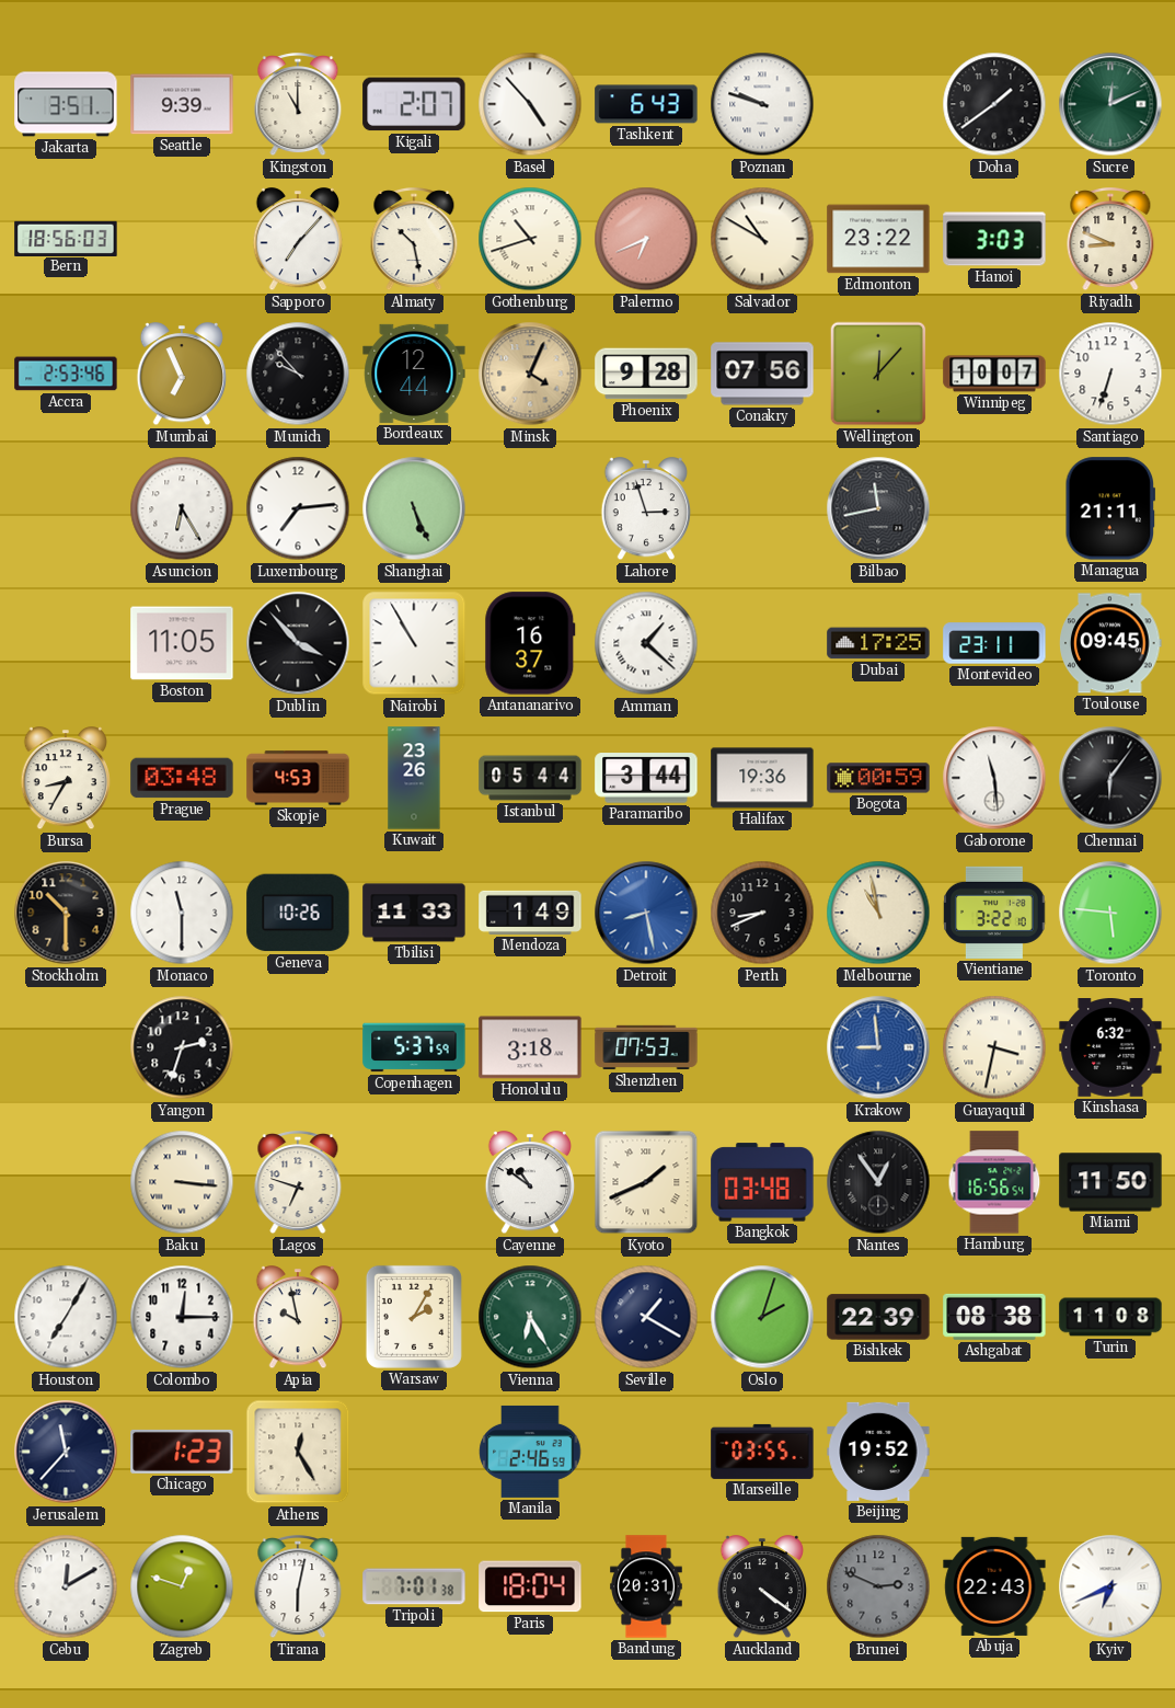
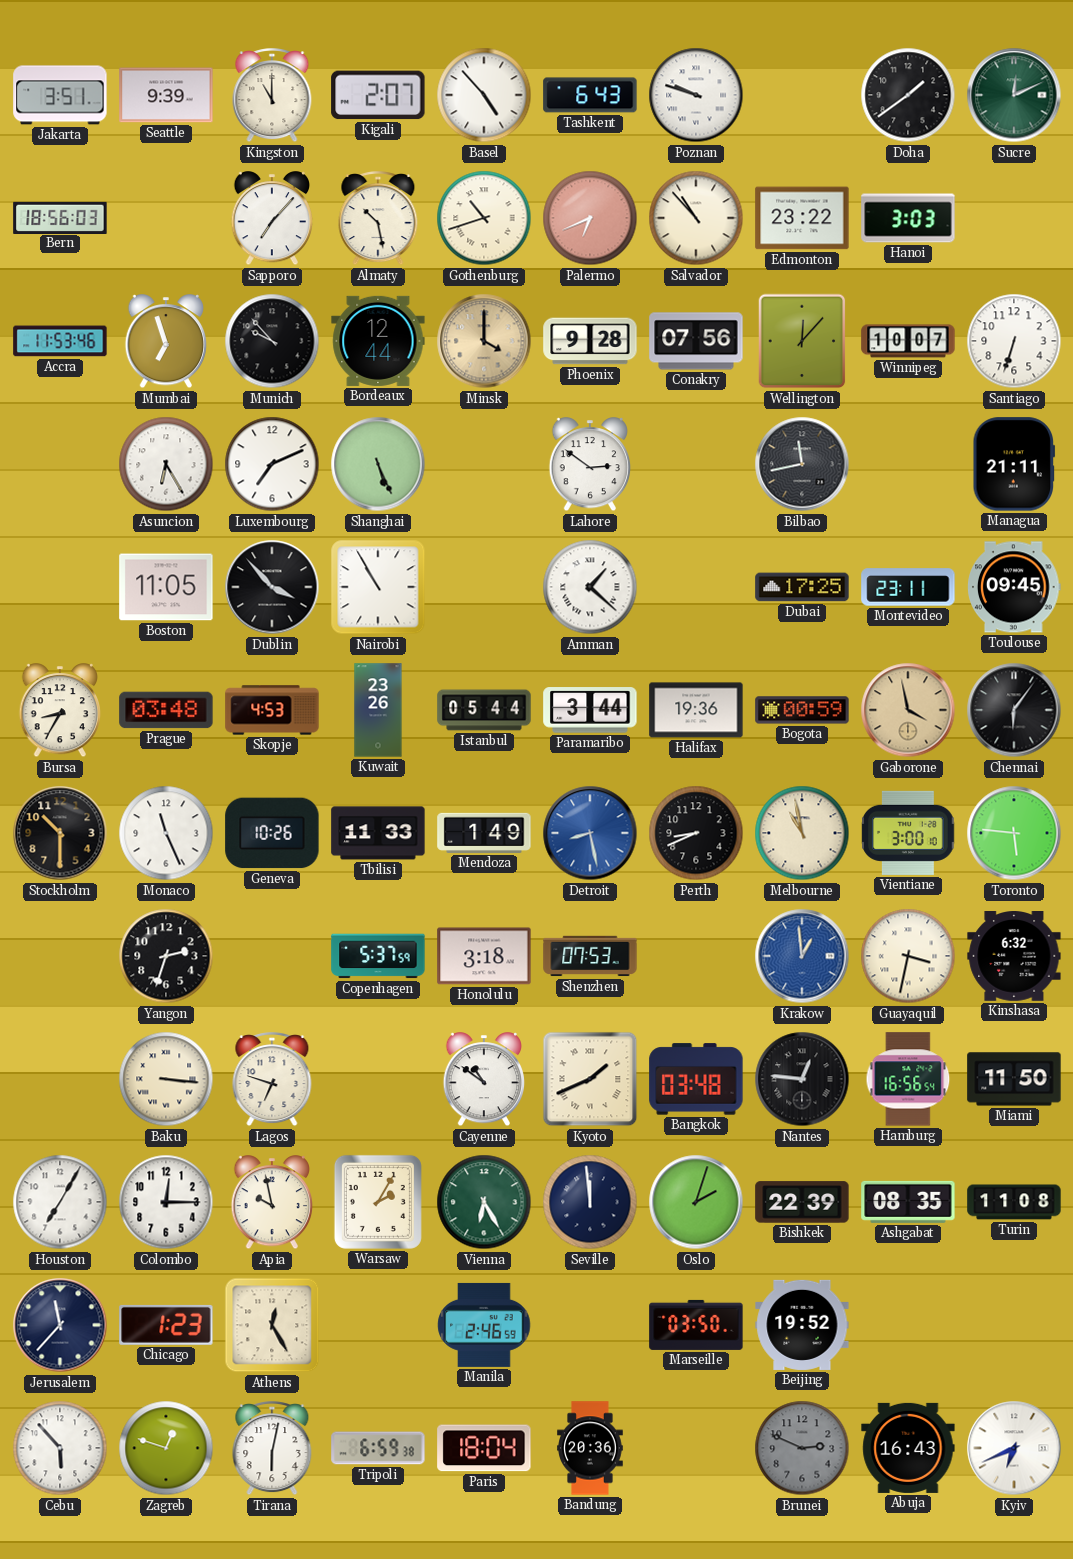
Salvador: 10:50 -> 10:53 (696, 218)
Riyadh: 8:49 -> none (1110, 240)
Accra: 2:53 -> 11:53 (60, 341)
Mumbai: 6:56 -> 6:57 (166, 342)
Minsk: 4:04 -> 4:00 (484, 341)
Luxembourg: 7:14 -> 7:11 (272, 464)
Lahore: 2:57 -> 2:51 (590, 465)
Antananarivo: 16:37 -> none (530, 643)
Gaborone: 11:29 -> 3:58 (908, 710)
Gaborone dial: white -> champagne (908, 710)
Monaco: 11:30 -> 11:26 (166, 833)
Vientiane: 3:22 -> 3:00 (908, 833)
Krakow: 8:59 -> 12:59 (802, 956)
Nantes: 12:54 -> 12:46 (802, 1079)
Seville: 1:20 -> 11:59 (590, 1202)
Ashgabat: 08:38 -> 08:35 (908, 1202)
Marseille: 03:55 -> 03:50 (696, 1325)
Cebu: 12:10 -> 5:53 (60, 1448)
Tripoli: 7:01 -> 6:59 (378, 1448)
Bandung: 20:31 -> 20:36 (590, 1448)
Auckland: 4:21 -> none (762, 1587)
Abuja: 22:43 -> 16:43 (908, 1448)
